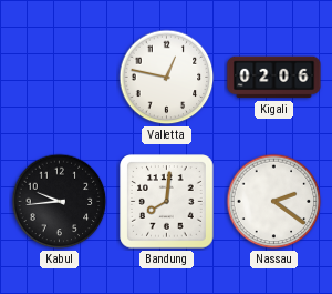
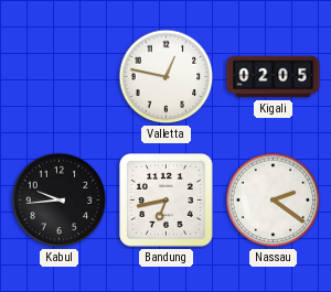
Kigali: 02:06 -> 02:05 (274, 77)
Bandung: 8:01 -> 6:43 (167, 201)
